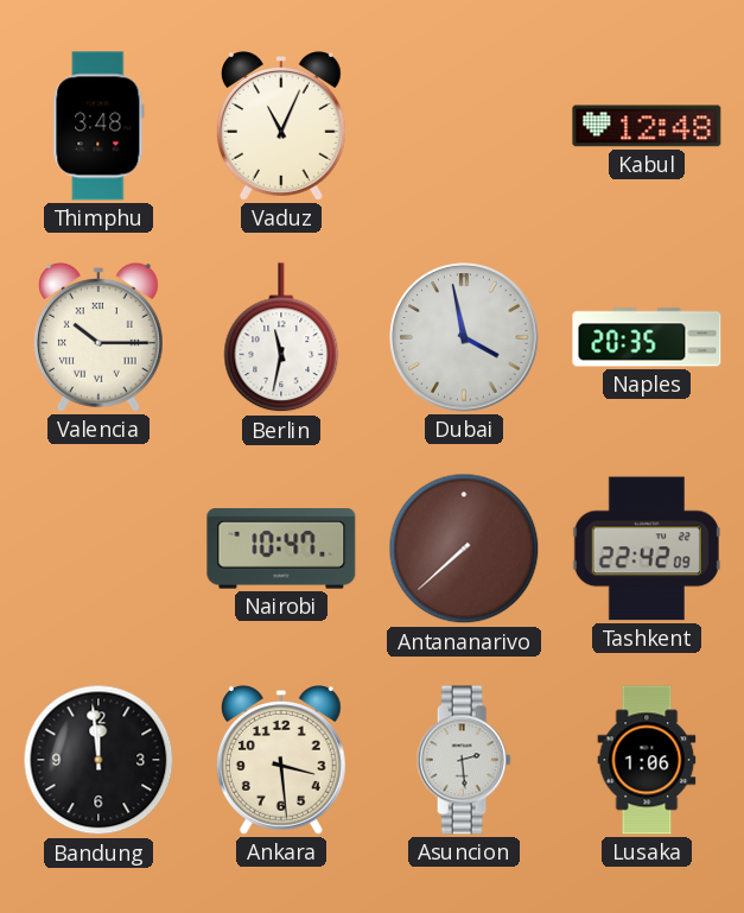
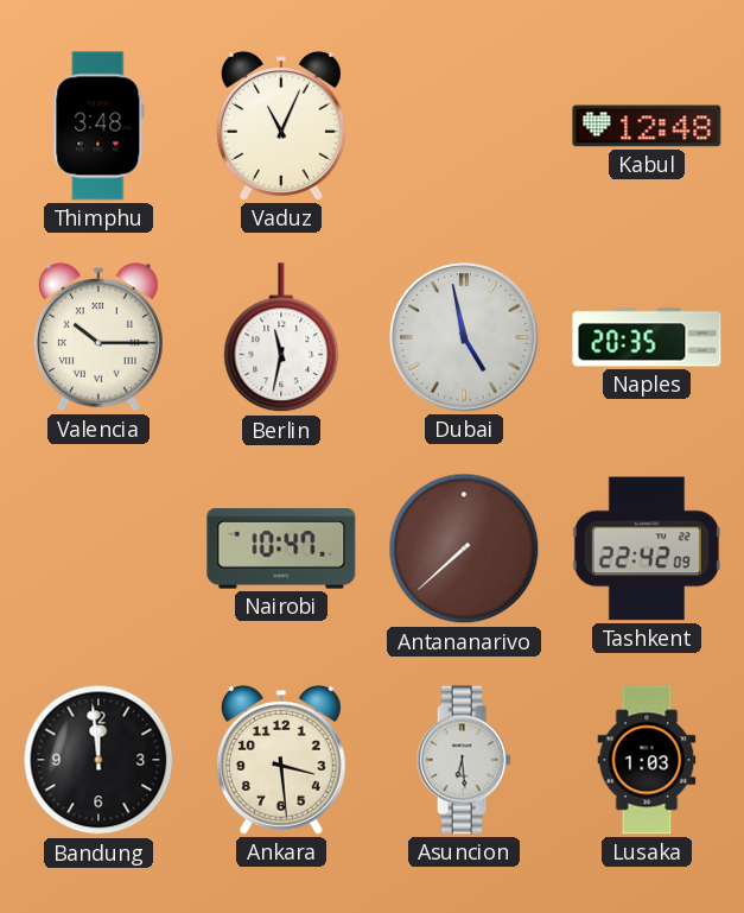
Dubai: 3:58 -> 4:58 (464, 337)
Asuncion: 2:29 -> 6:29 (464, 760)
Lusaka: 1:06 -> 1:03 (647, 760)
